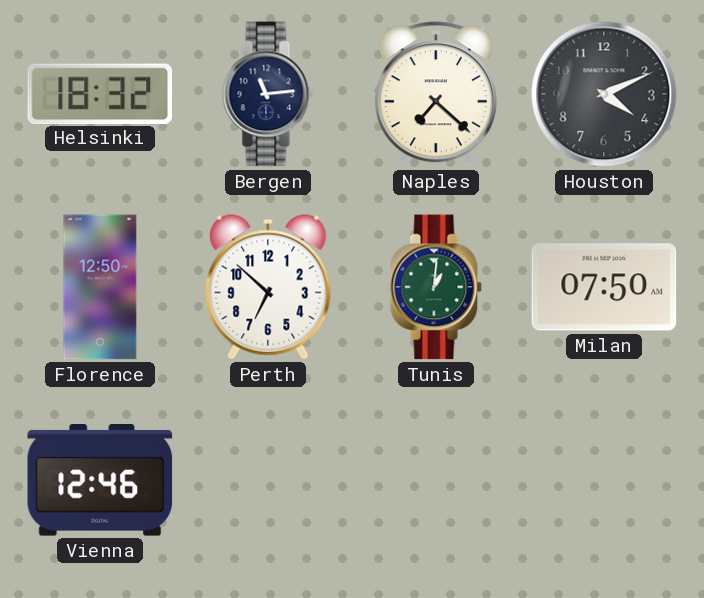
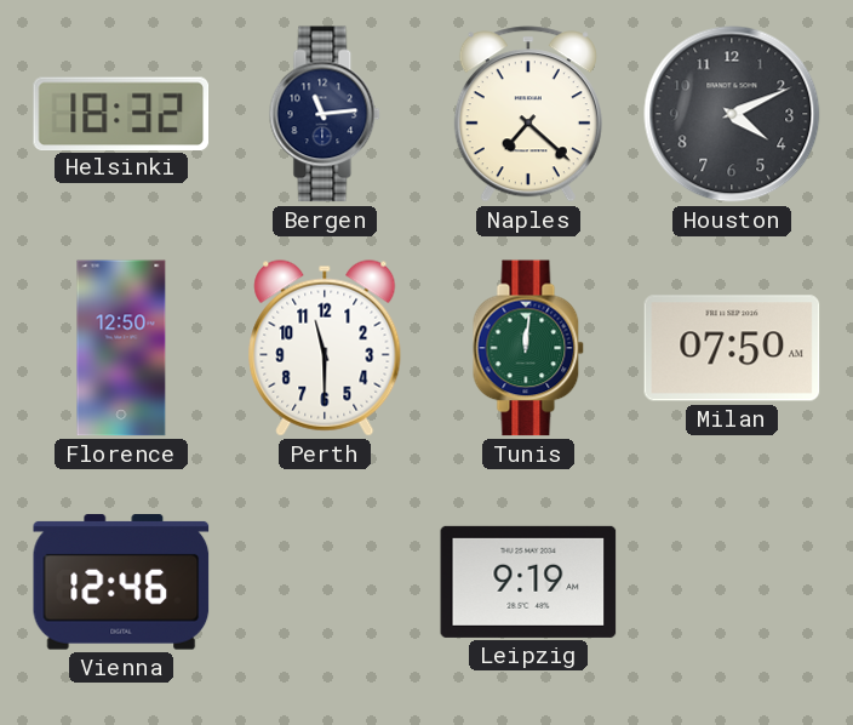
Perth: 6:52 -> 11:30 (325, 348)
Tunis: 1:01 -> 12:01 (528, 348)
Leipzig: none -> 9:19 (528, 582)
